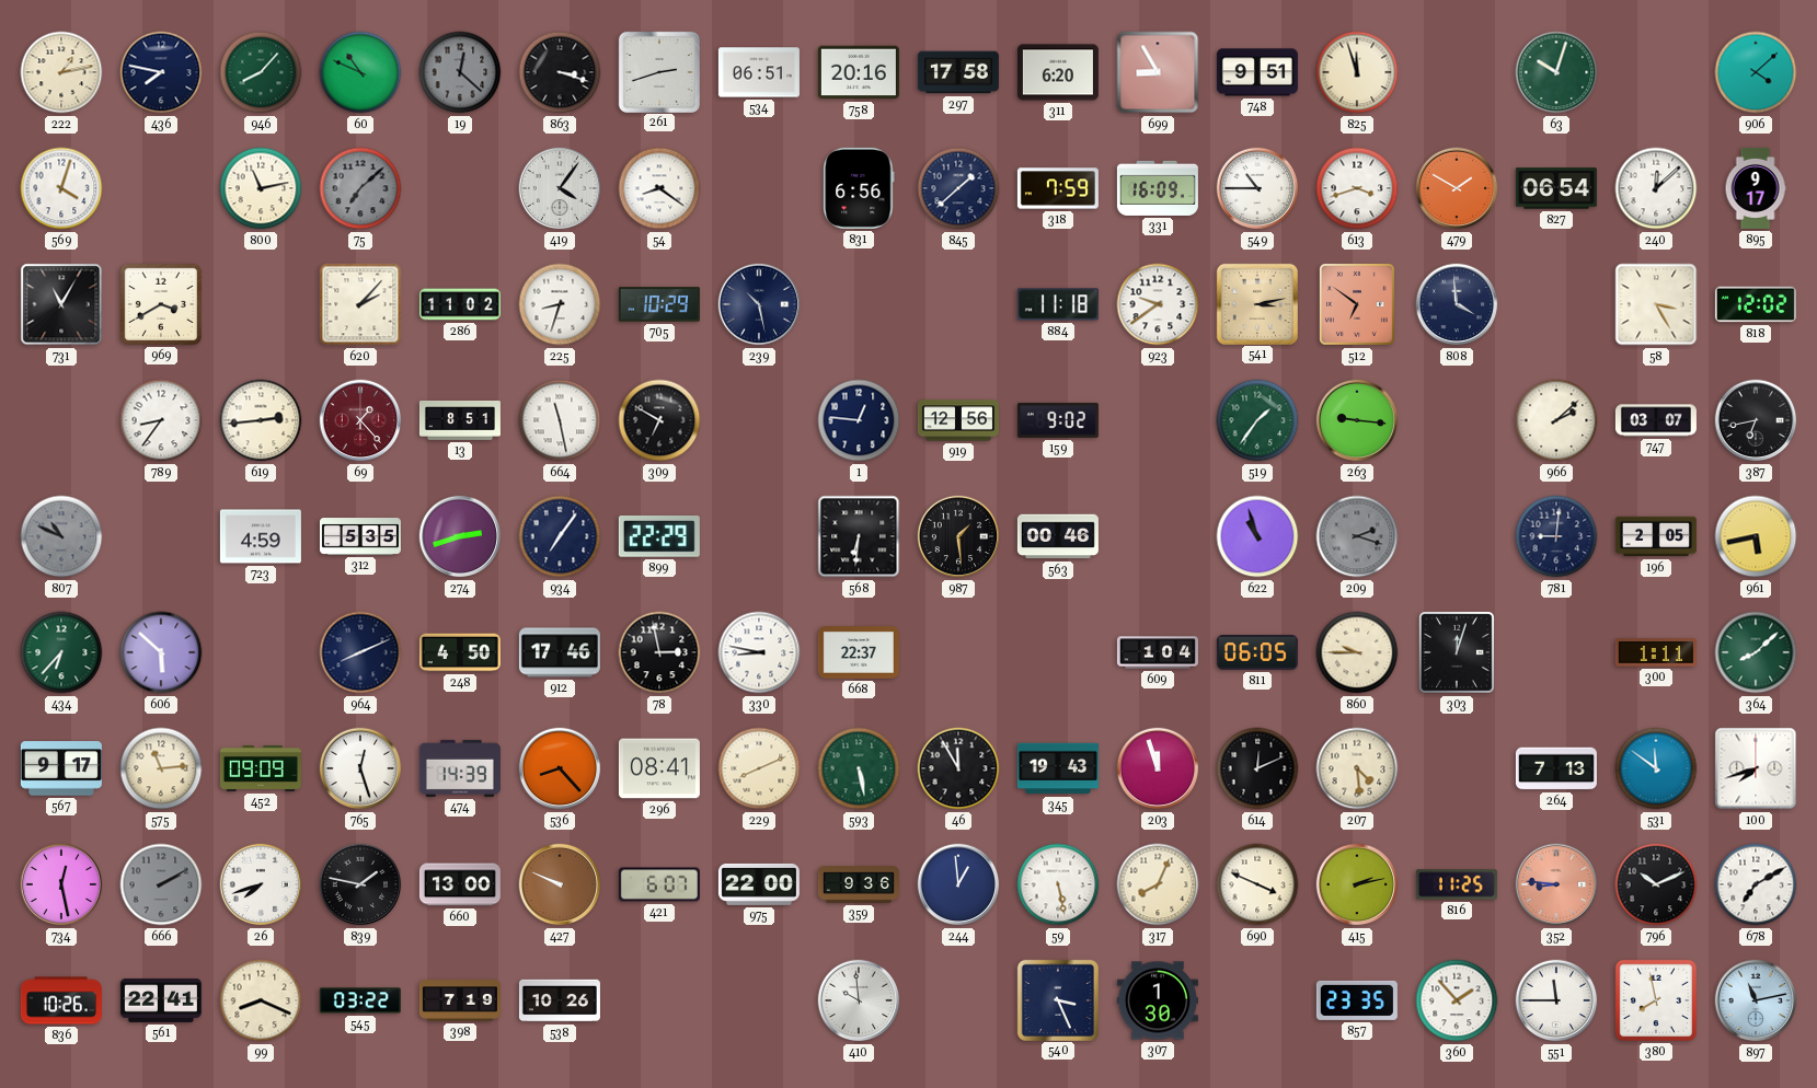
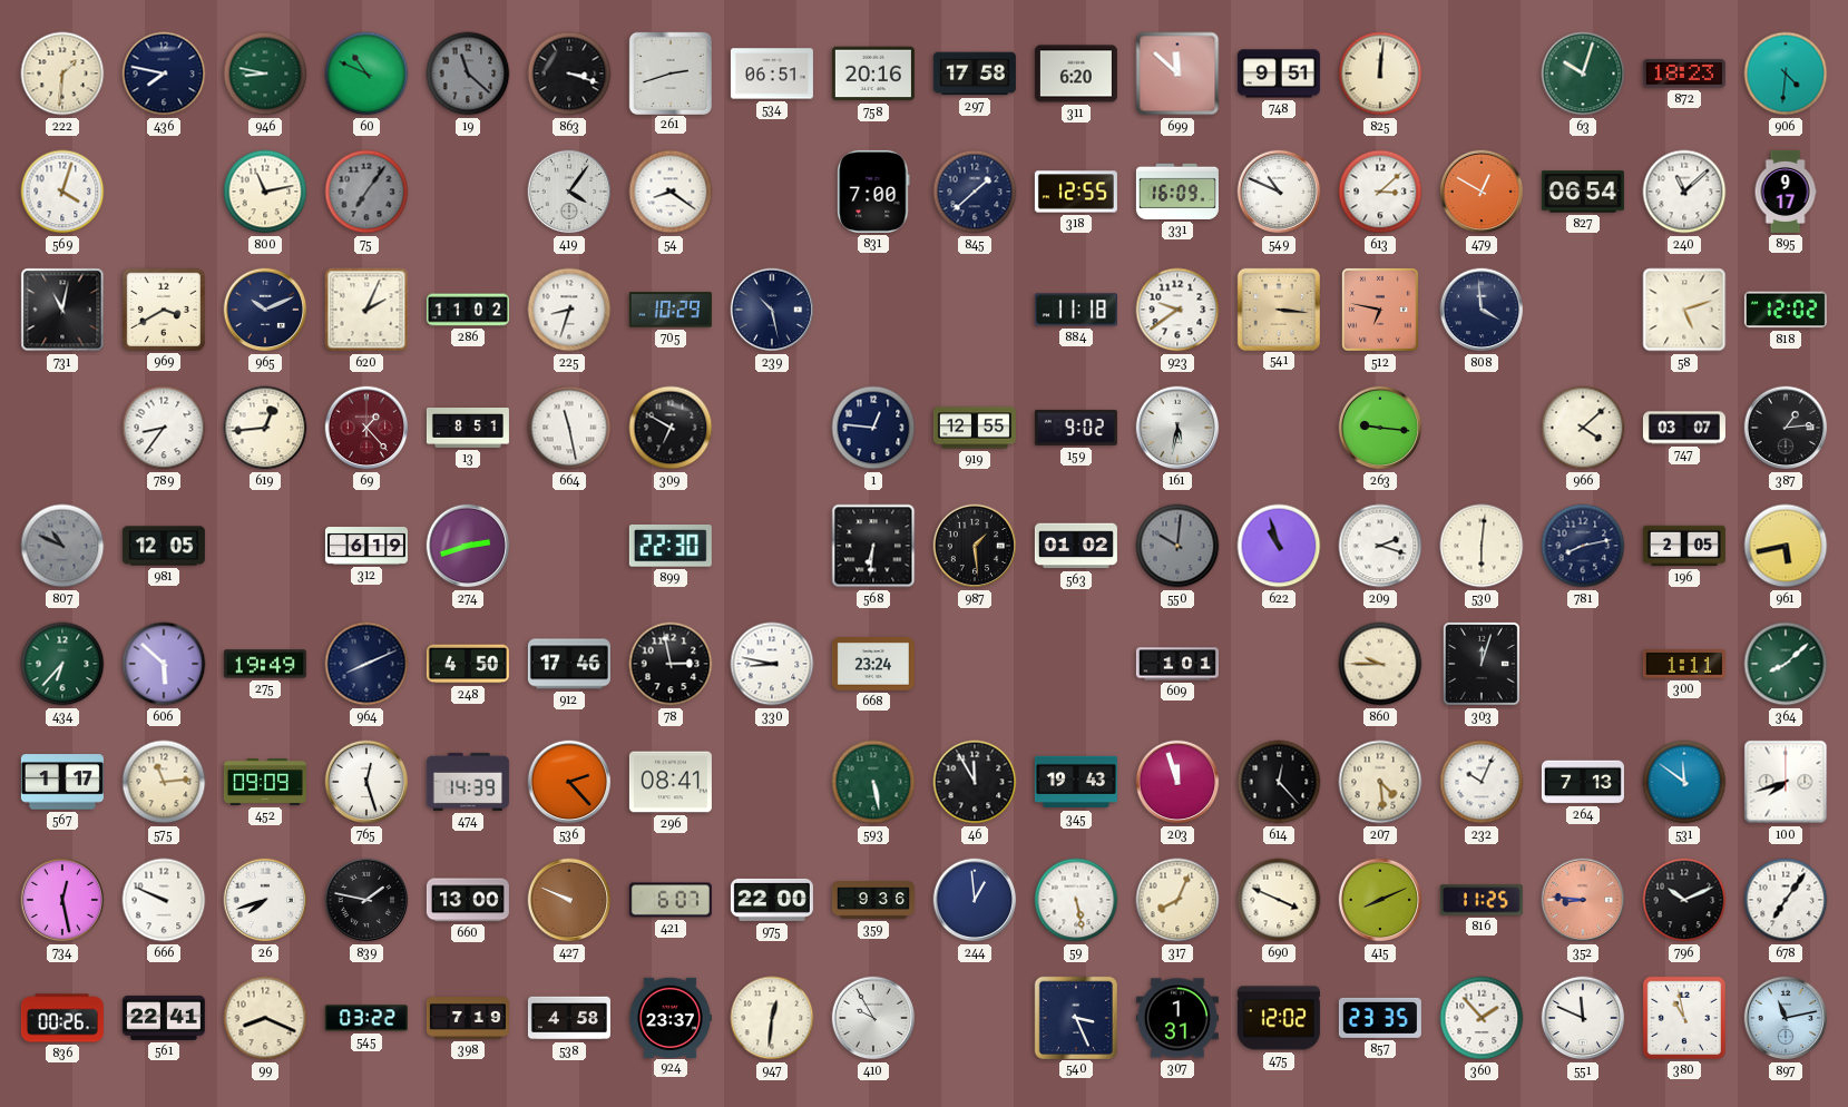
222: 1:13 -> 1:31 (62, 74)
946: 8:07 -> 8:47 (265, 74)
19: 12:22 -> 11:22 (468, 74)
699: 8:55 -> 11:52 (1177, 74)
825: 11:57 -> 12:01 (1380, 74)
872: none -> 18:23 (1684, 74)
906: 4:08 -> 4:31 (1786, 74)
75: 7:08 -> 7:06 (366, 192)
831: 6:56 -> 7:00 (873, 192)
318: 7:59 -> 12:55 (1076, 192)
549: 10:45 -> 10:49 (1279, 192)
613: 3:42 -> 3:08 (1380, 192)
479: 1:50 -> 12:50 (1482, 192)
240: 12:08 -> 11:08 (1684, 192)
731: 11:05 -> 11:02 (62, 310)
965: none -> 10:11 (265, 310)
620: 2:07 -> 2:04 (366, 310)
541: 3:13 -> 3:16 (1278, 308)
512: 6:51 -> 6:47 (1381, 311)
58: 3:25 -> 5:12 (1684, 310)
619: 2:44 -> 12:44 (265, 428)
919: 12:56 -> 12:55 (975, 428)
161: none -> 5:32 (1177, 428)
519: 1:36 -> none (1257, 420)
966: 2:08 -> 4:08 (1583, 428)
387: 6:43 -> 1:14 (1786, 428)
981: none -> 12:05 (164, 546)
723: 4:59 -> none (261, 536)
312: 5:35 -> 6:19 (366, 547)
934: 7:06 -> none (560, 536)
899: 22:29 -> 22:30 (671, 546)
563: 00:46 -> 01:02 (1076, 546)
550: none -> 10:01 (1177, 546)
209 dial: grey -> white (1380, 546)
530: none -> 6:01 (1482, 546)
781: 9:01 -> 8:13 (1583, 546)
275: none -> 19:49 (265, 664)
668: 22:37 -> 23:24 (873, 664)
609: 1:04 -> 1:01 (1177, 664)
811: 06:05 -> none (1257, 652)
567: 9:17 -> 1:17 (62, 782)
536: 8:23 -> 2:23 (569, 782)
229: 8:11 -> none (759, 768)
614: 12:11 -> 12:23 (1279, 782)
232: none -> 10:04 (1482, 782)
666: 2:10 -> 9:49 (164, 900)
666 dial: grey -> white (164, 900)
415: 2:13 -> 8:11 (1380, 900)
678: 7:10 -> 7:06 (1786, 900)
836: 10:26 -> 00:26 (62, 1018)
538: 10:26 -> 4:58 (569, 1018)
924: none -> 23:37 (671, 1017)
947: none -> 12:31 (772, 1018)
410: 9:59 -> 9:55 (873, 1018)
307: 1:30 -> 1:31 (1177, 1018)
475: none -> 12:02 (1279, 1018)
551: 11:45 -> 11:49 (1583, 1018)
380: 7:58 -> 10:58 (1684, 1018)
